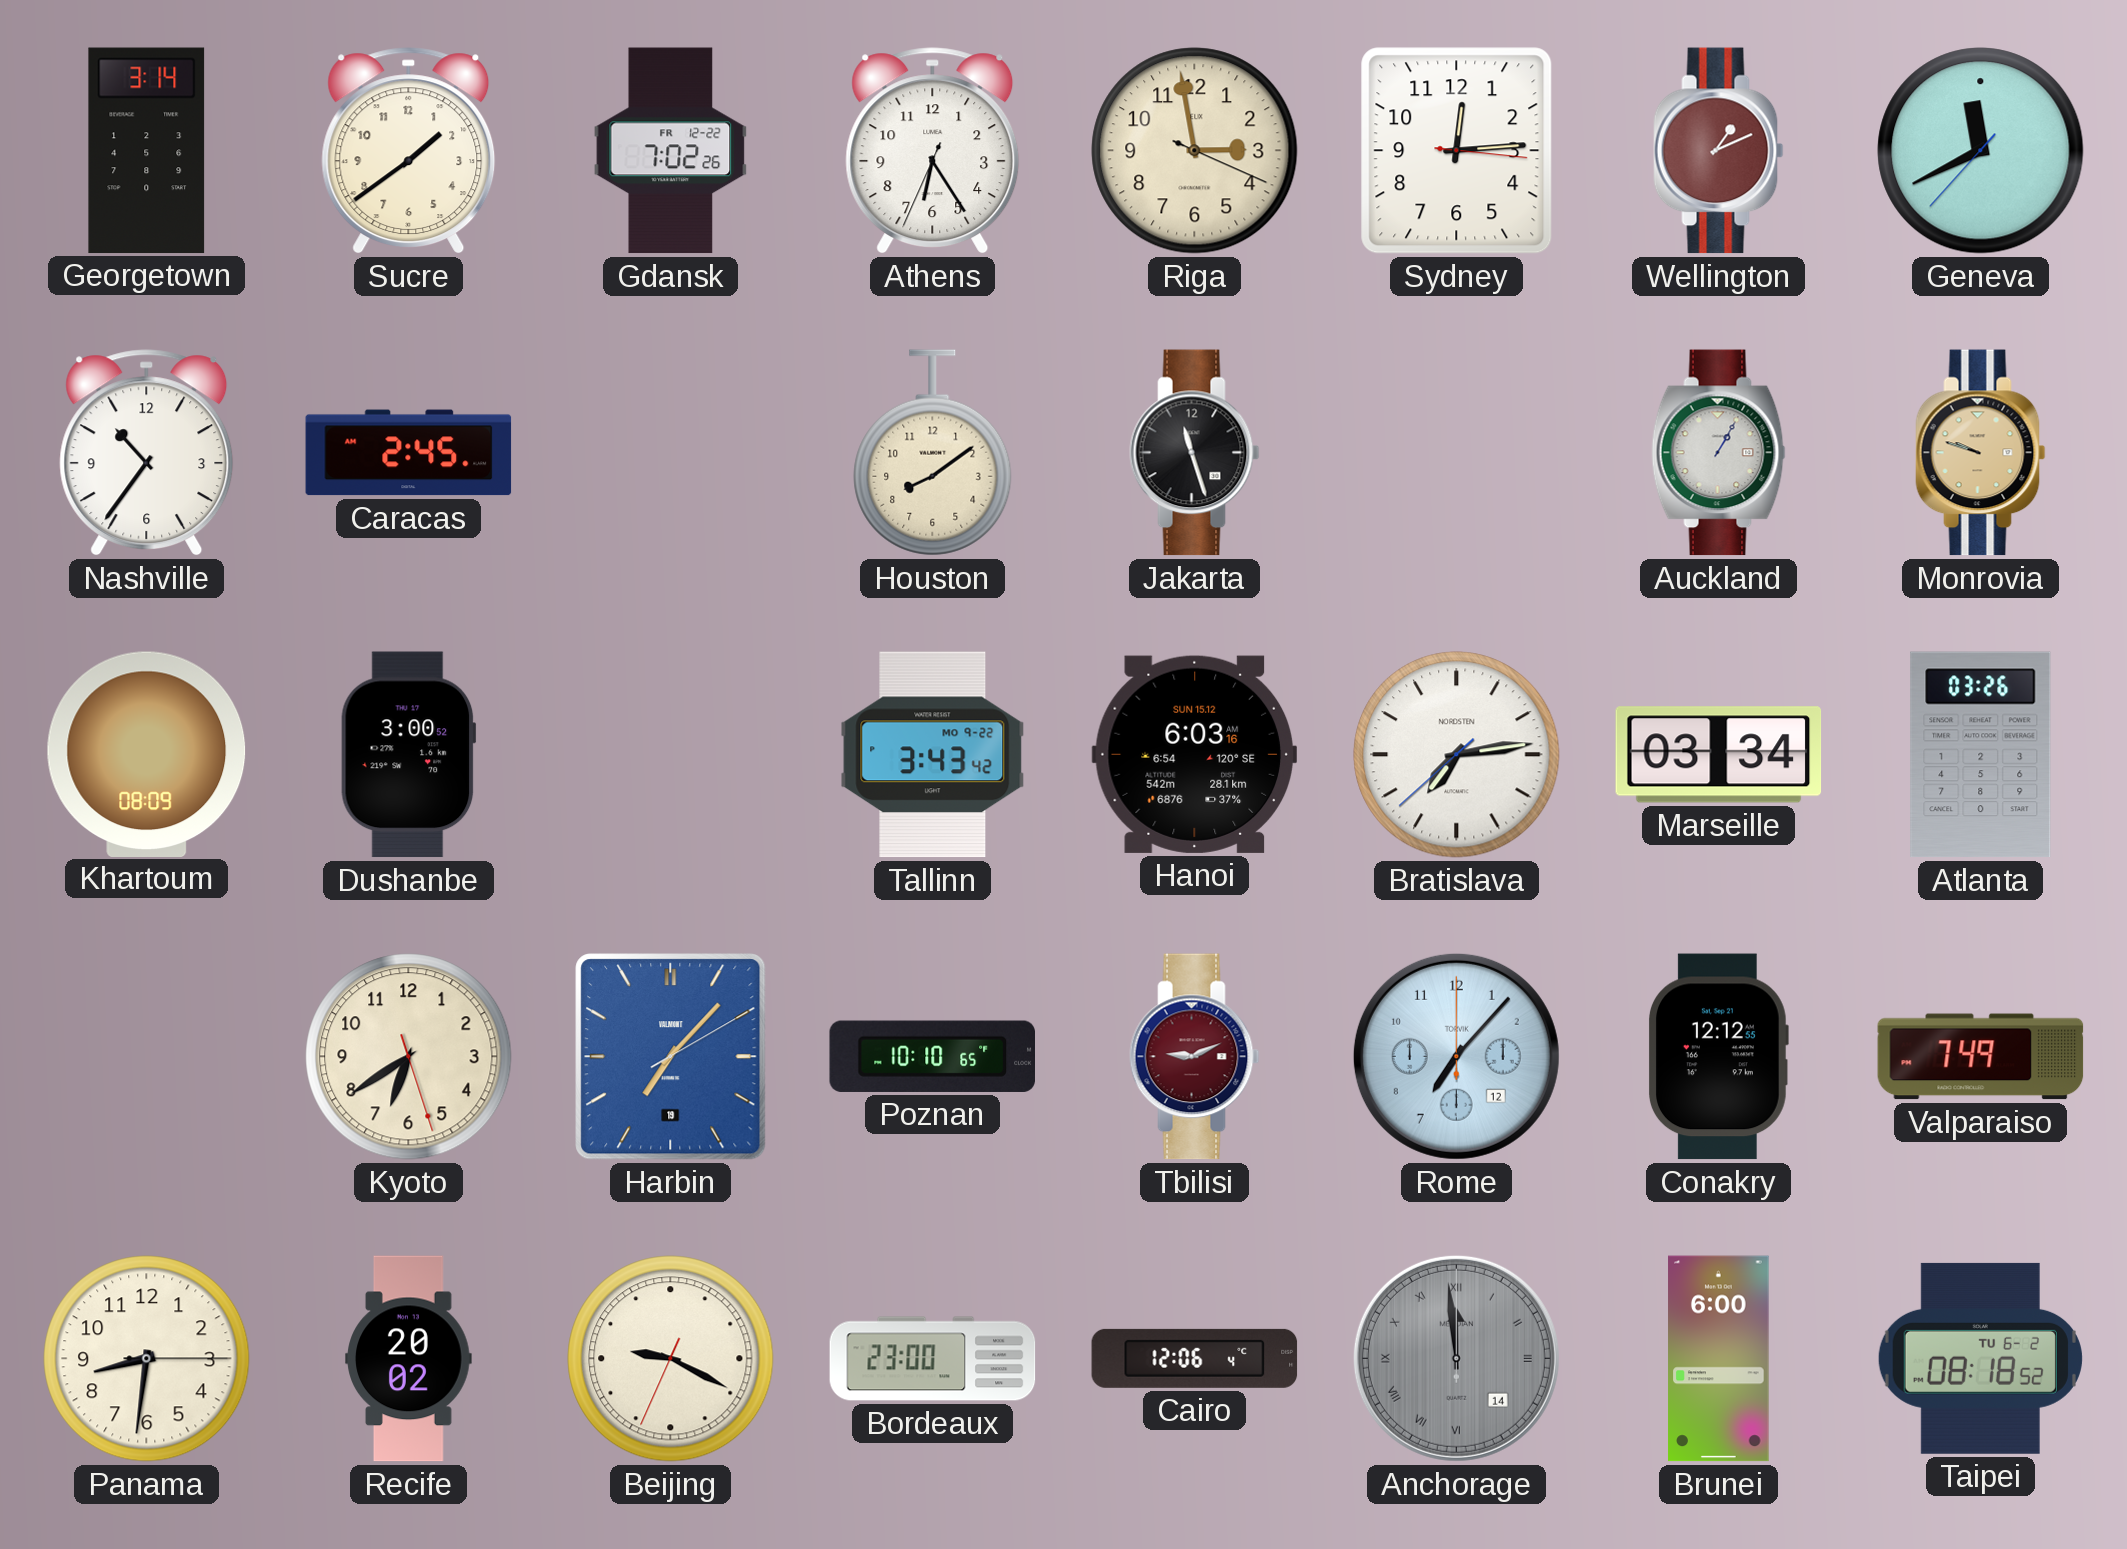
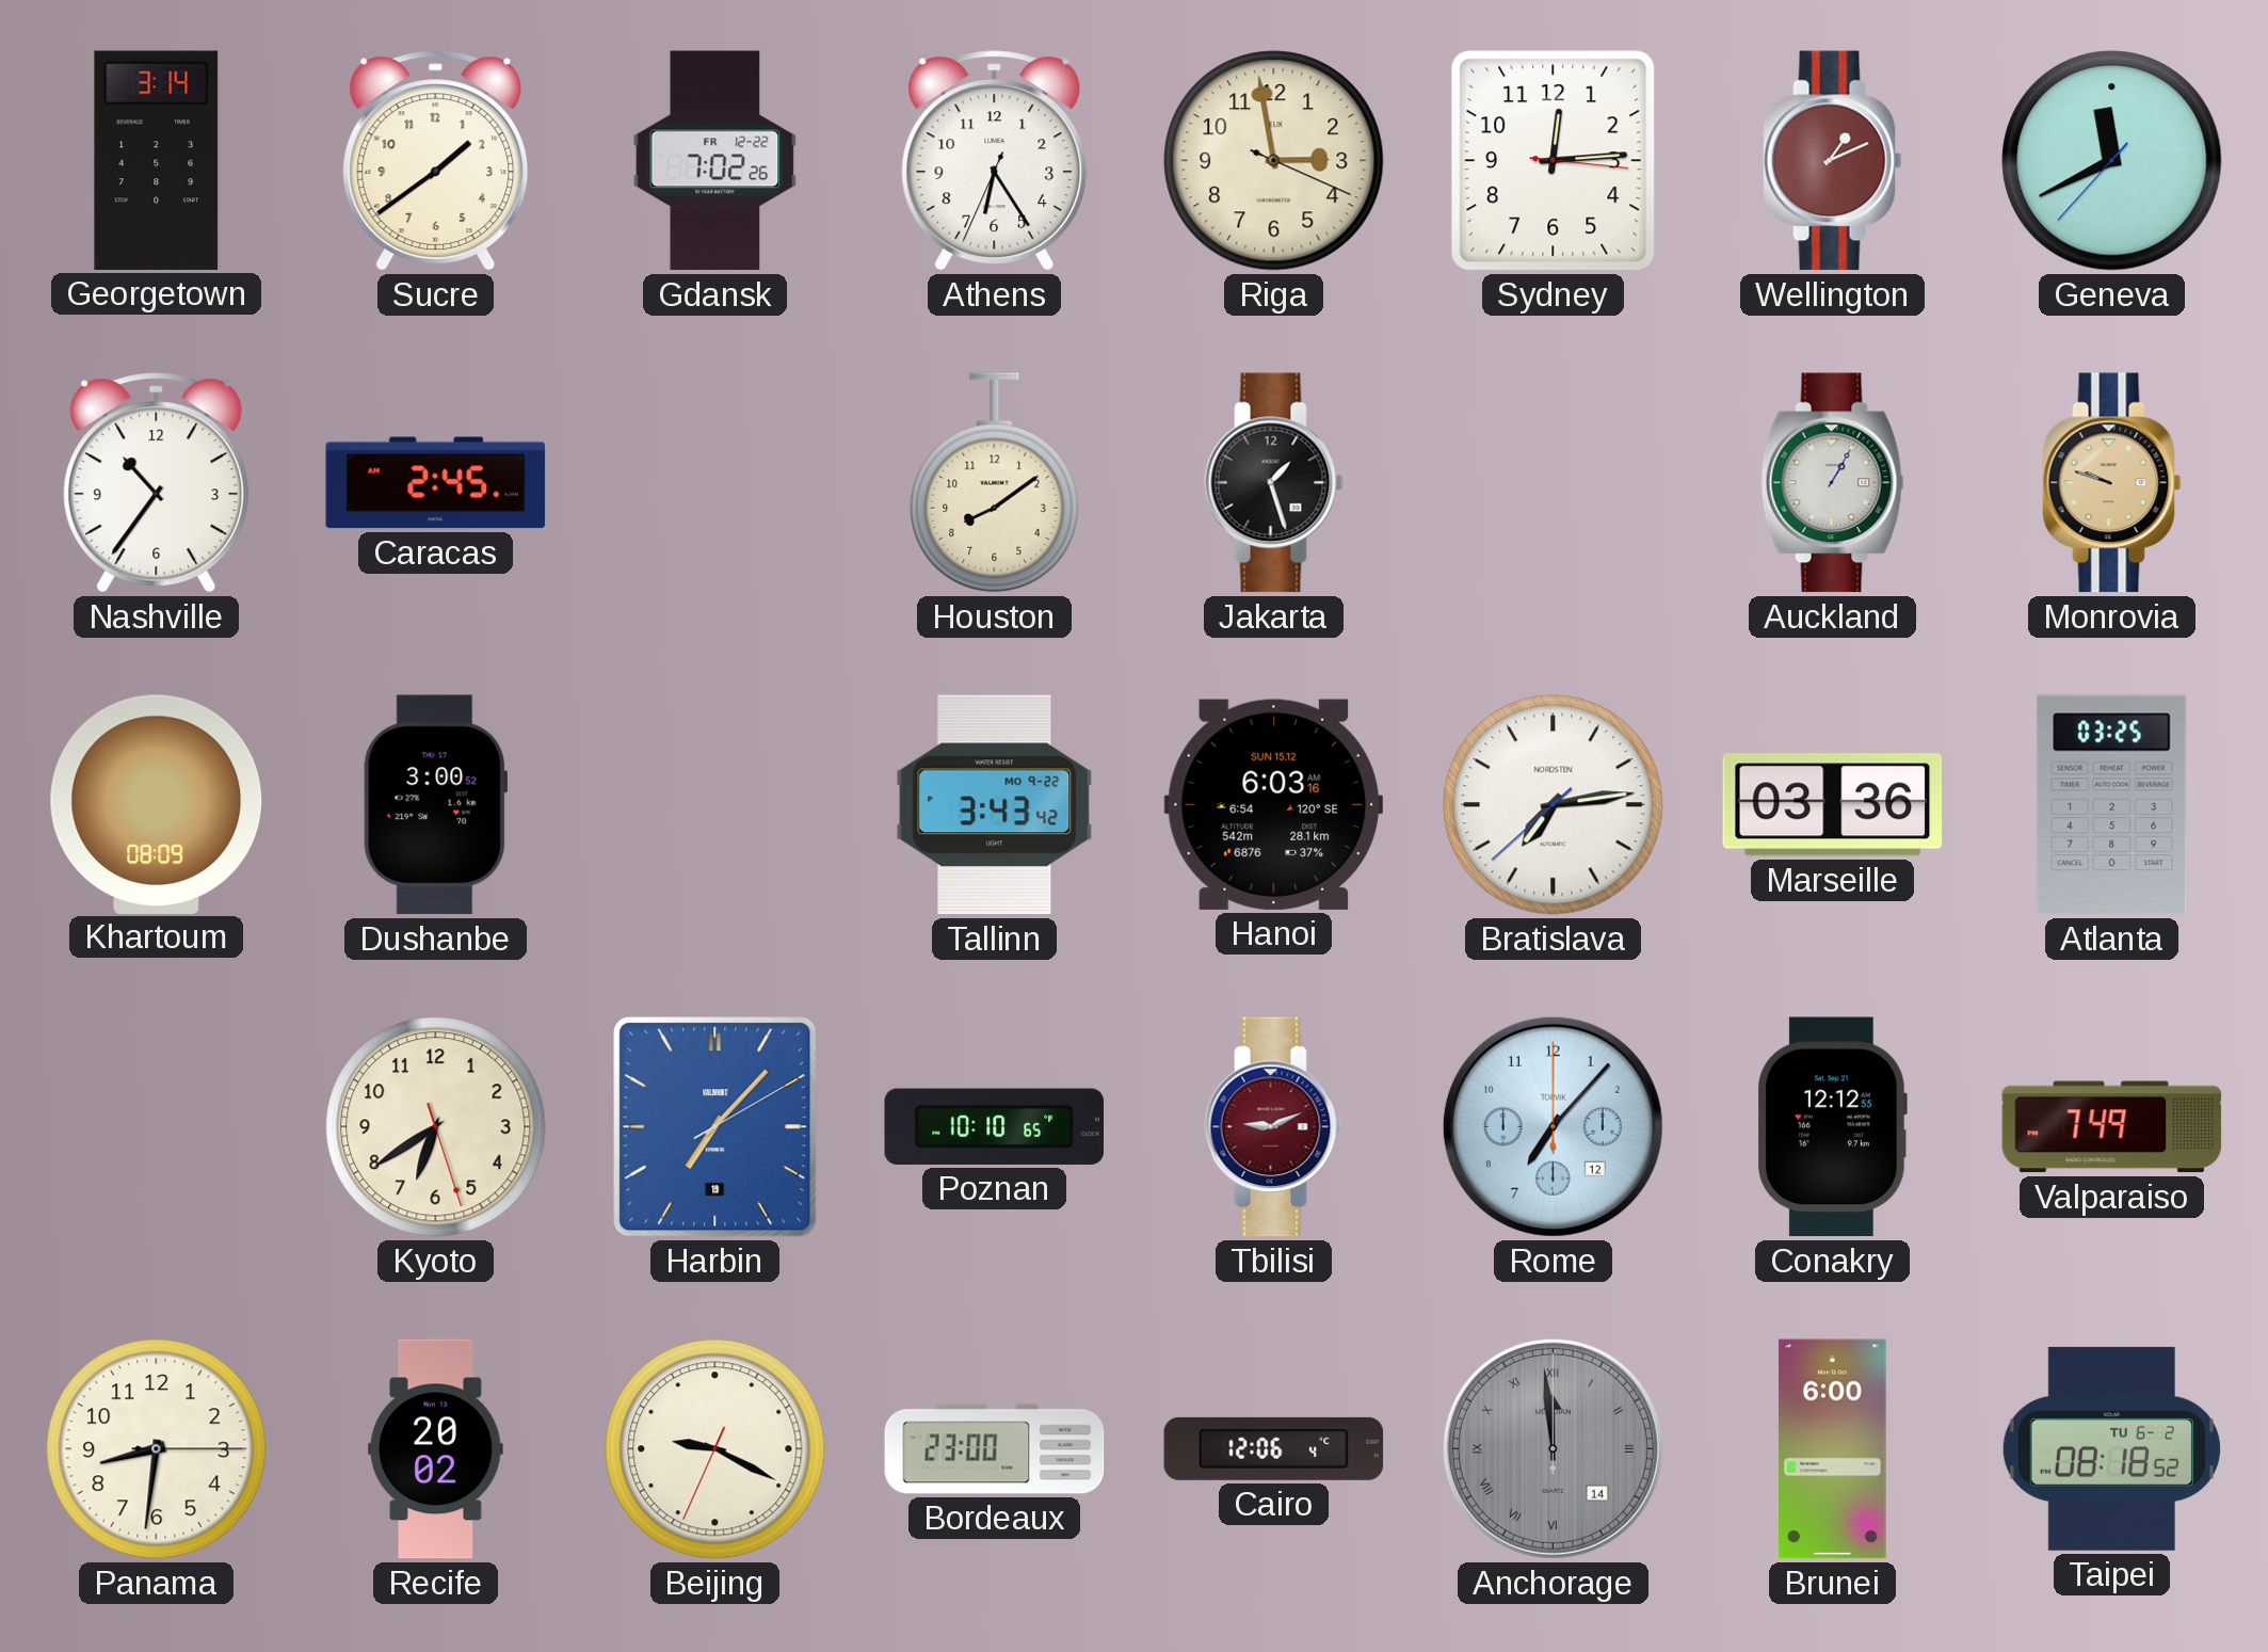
Jakarta: 11:27 -> 1:27 (1274, 483)
Marseille: 03:34 -> 03:36 (1833, 805)
Atlanta: 03:26 -> 03:25 (2112, 805)
